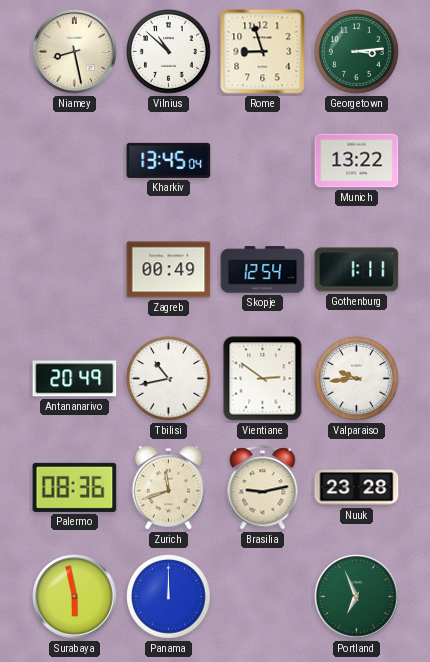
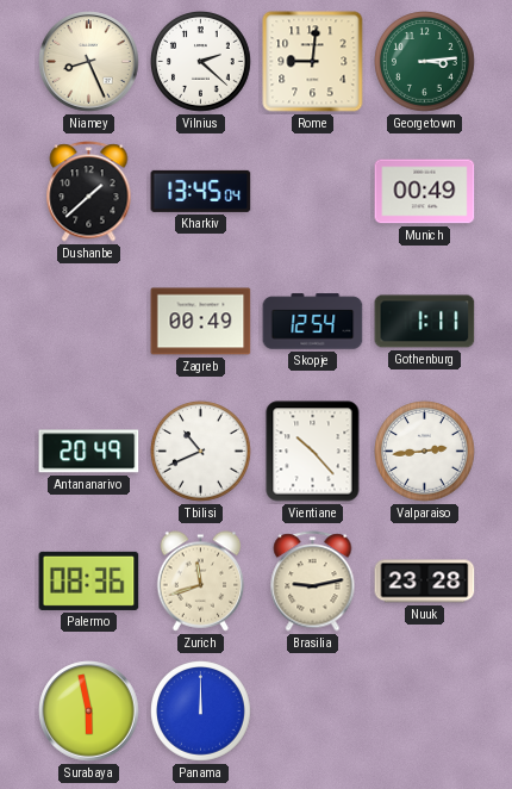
Niamey: 8:28 -> 8:26 (89, 62)
Vilnius: 10:52 -> 2:22 (201, 62)
Rome: 8:57 -> 9:01 (313, 62)
Dushanbe: none -> 1:38 (89, 192)
Munich: 13:22 -> 00:49 (425, 192)
Tbilisi: 10:43 -> 10:41 (201, 452)
Vientiane: 2:51 -> 10:23 (313, 452)
Valparaiso: 9:44 -> 2:44 (425, 452)
Portland: 6:56 -> none (357, 597)
